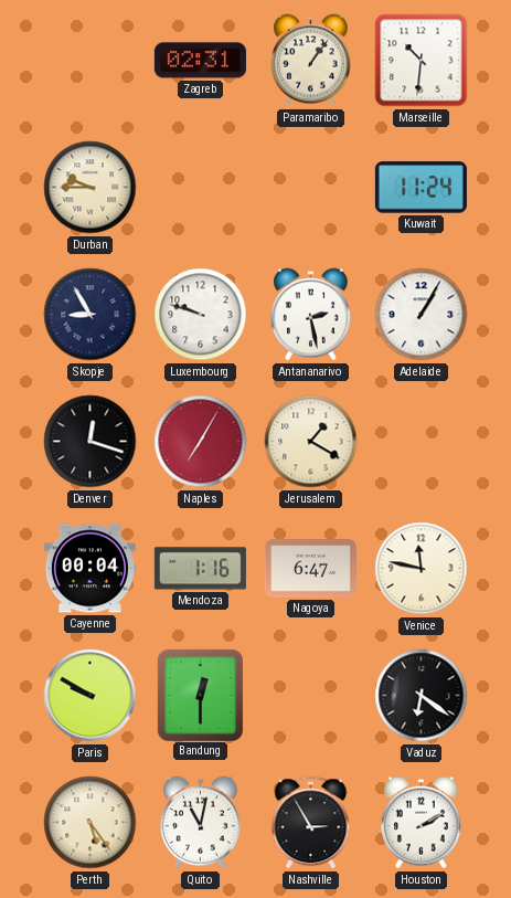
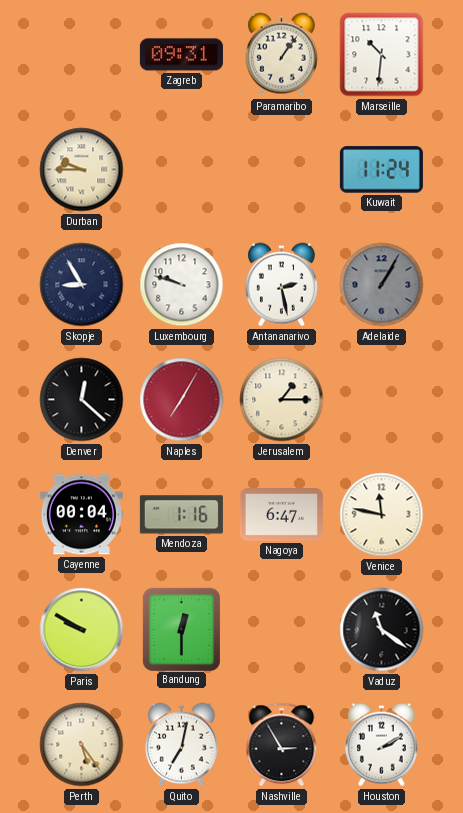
Zagreb: 02:31 -> 09:31 (181, 55)
Adelaide dial: white -> grey (382, 285)
Denver: 12:18 -> 12:22 (82, 400)
Jerusalem: 1:20 -> 1:15 (282, 400)
Vaduz: 6:21 -> 11:21 (382, 630)
Quito: 11:02 -> 7:02 (182, 745)
